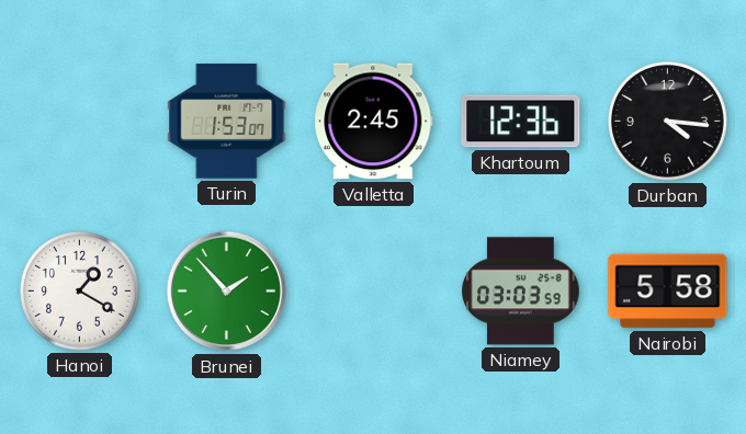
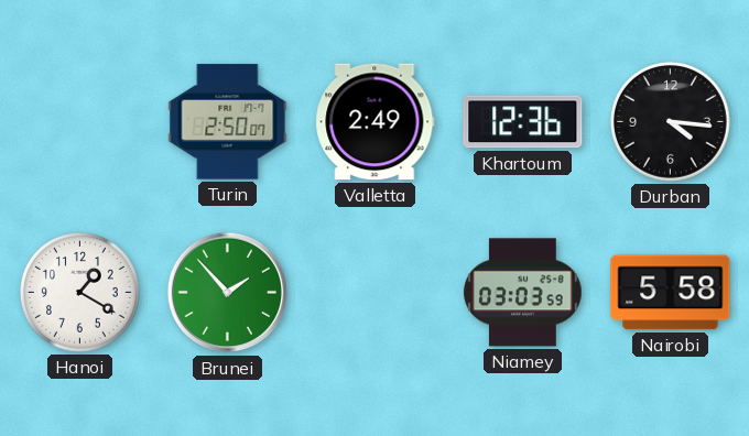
Turin: 1:53 -> 2:50 (228, 122)
Valletta: 2:45 -> 2:49 (376, 122)
